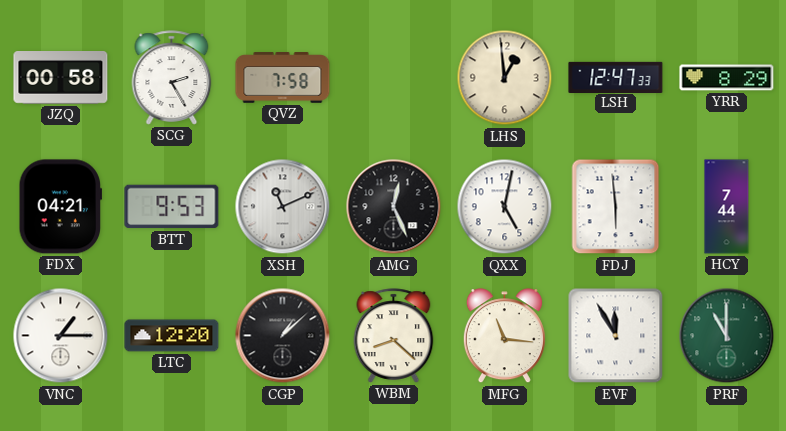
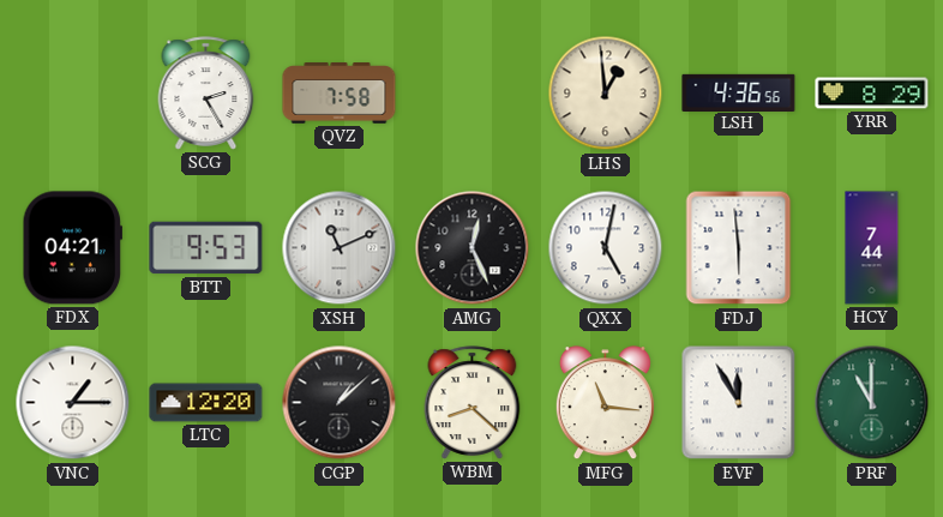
JZQ: 00:58 -> none (61, 78)
LSH: 12:47 -> 4:36 (739, 92)
